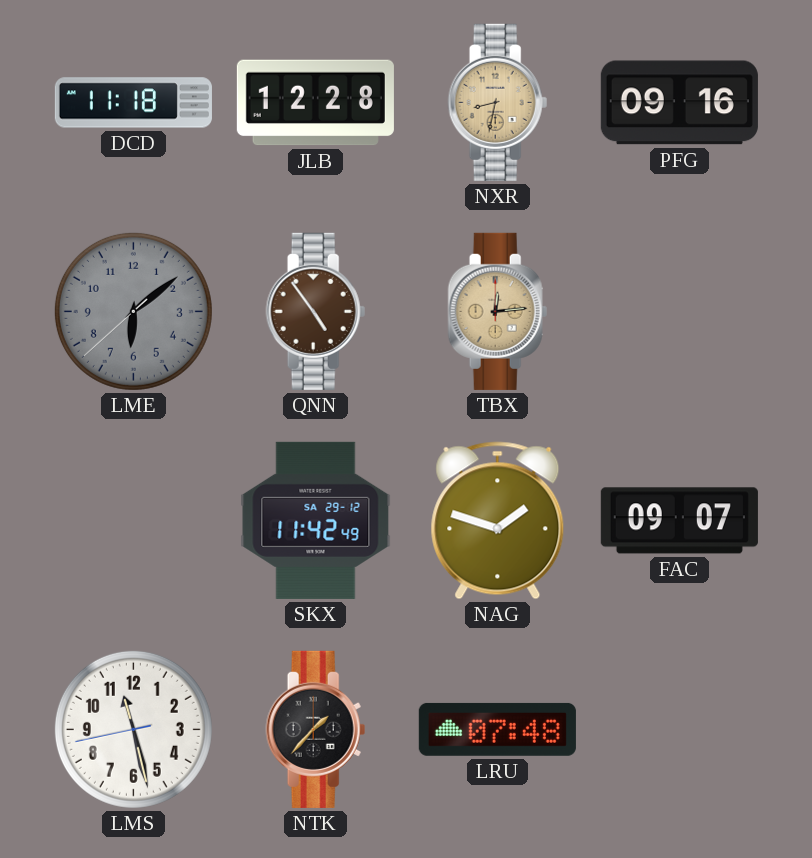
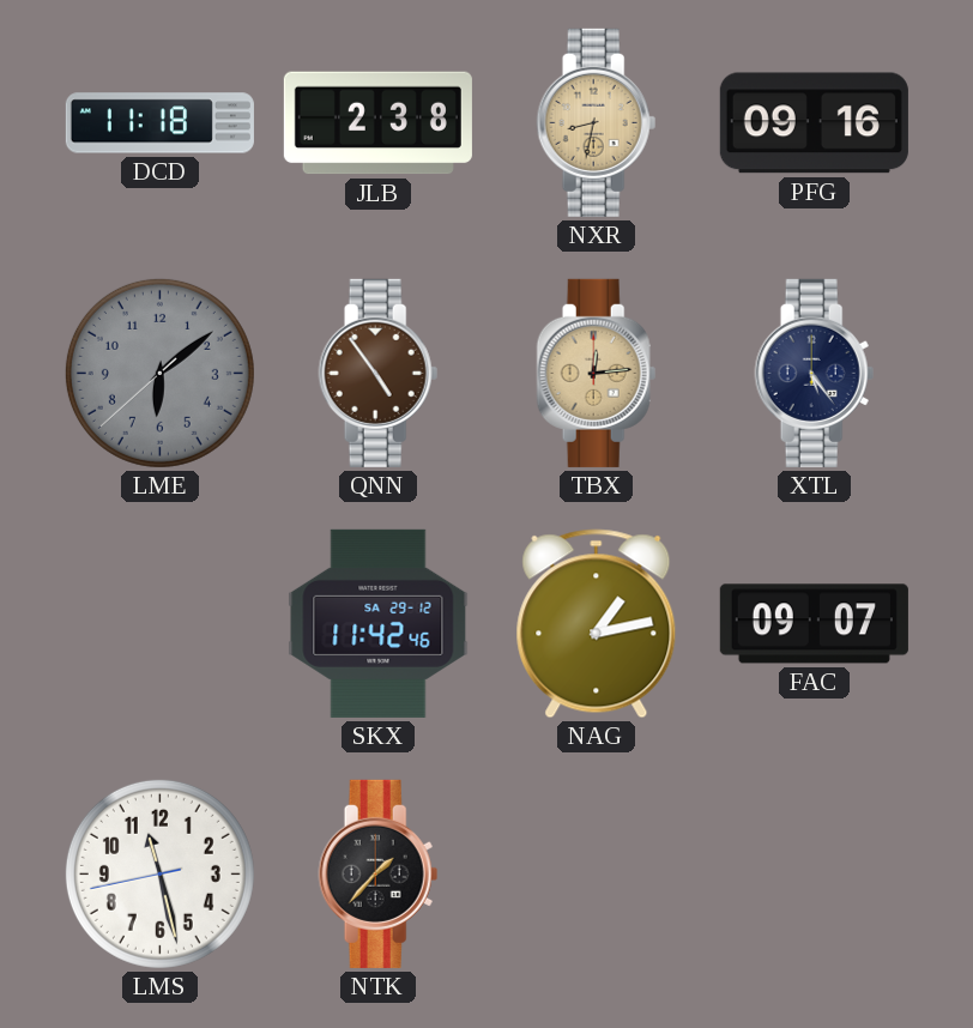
JLB: 12:28 -> 2:38 (377, 123)
XTL: none -> 5:24 (815, 373)
SKX: 11:42:49 -> 11:42:46 (379, 623)
NAG: 1:48 -> 1:13 (597, 624)
LRU: 07:48 -> none (497, 729)
